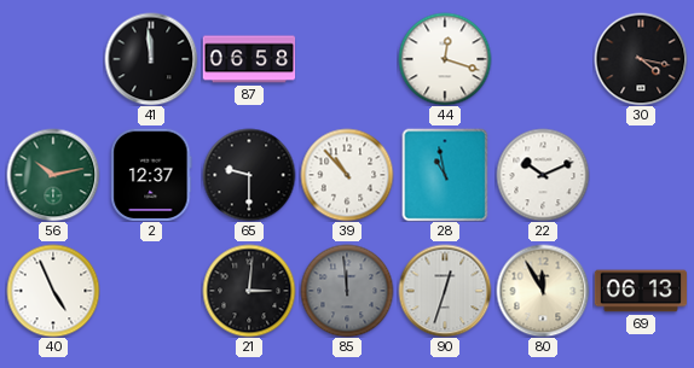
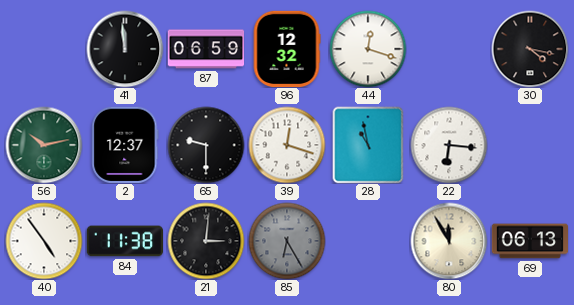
87: 06:58 -> 06:59 (206, 49)
96: none -> 12:32 (287, 48)
39: 10:53 -> 12:18 (287, 145)
22: 10:11 -> 6:16 (449, 145)
40: 4:56 -> 4:54 (44, 241)
84: none -> 11:38 (124, 241)
85: 11:59 -> 6:25 (287, 241)
90: 12:33 -> none (445, 291)
